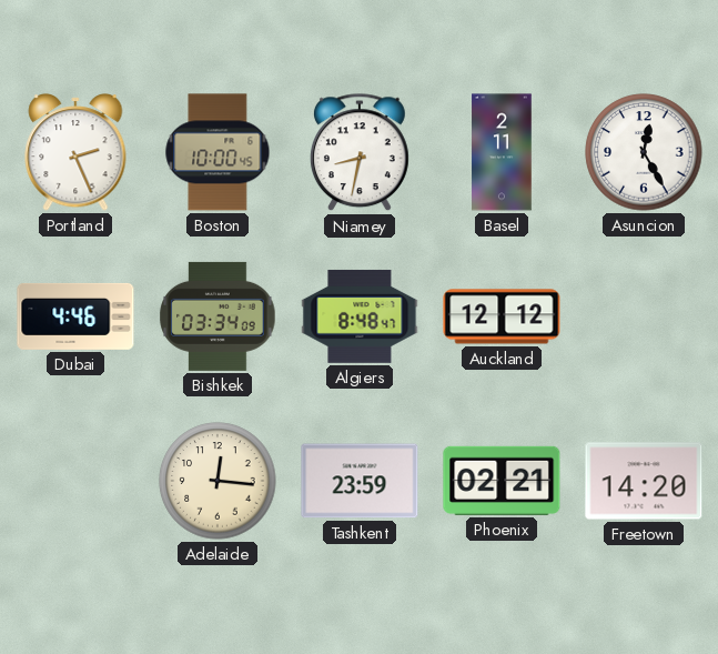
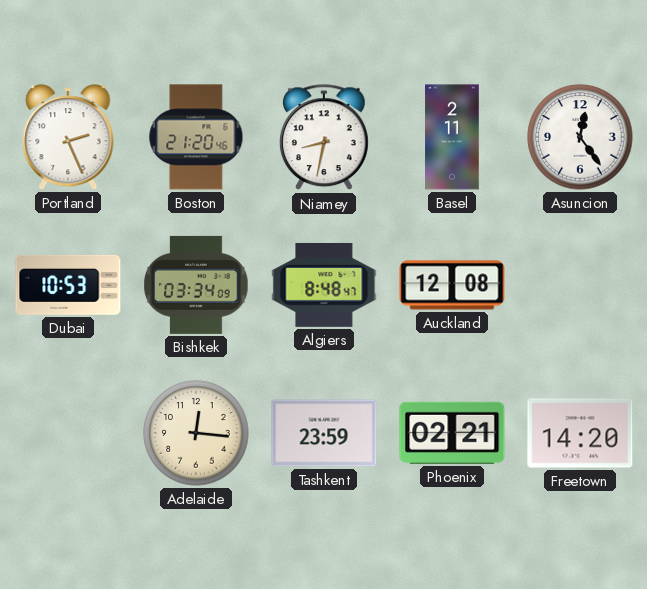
Boston: 10:00 -> 21:20 (196, 137)
Asuncion: 12:25 -> 12:24 (580, 137)
Dubai: 4:46 -> 10:53 (68, 285)
Auckland: 12:12 -> 12:08 (452, 285)
